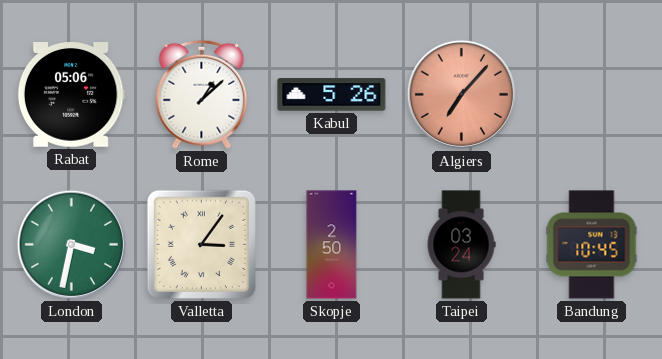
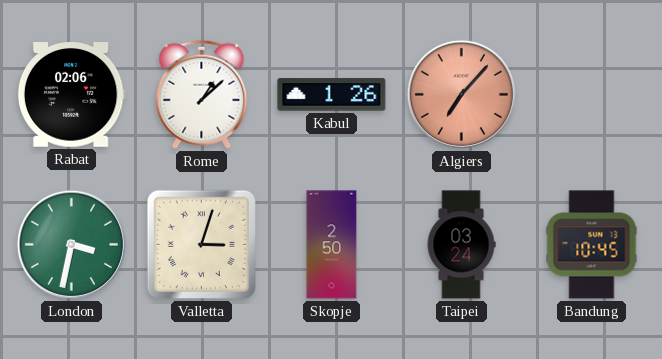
Rabat: 05:06 -> 02:06 (71, 95)
Kabul: 5:26 -> 1:26 (332, 95)
Valletta: 3:06 -> 3:03 (201, 244)
